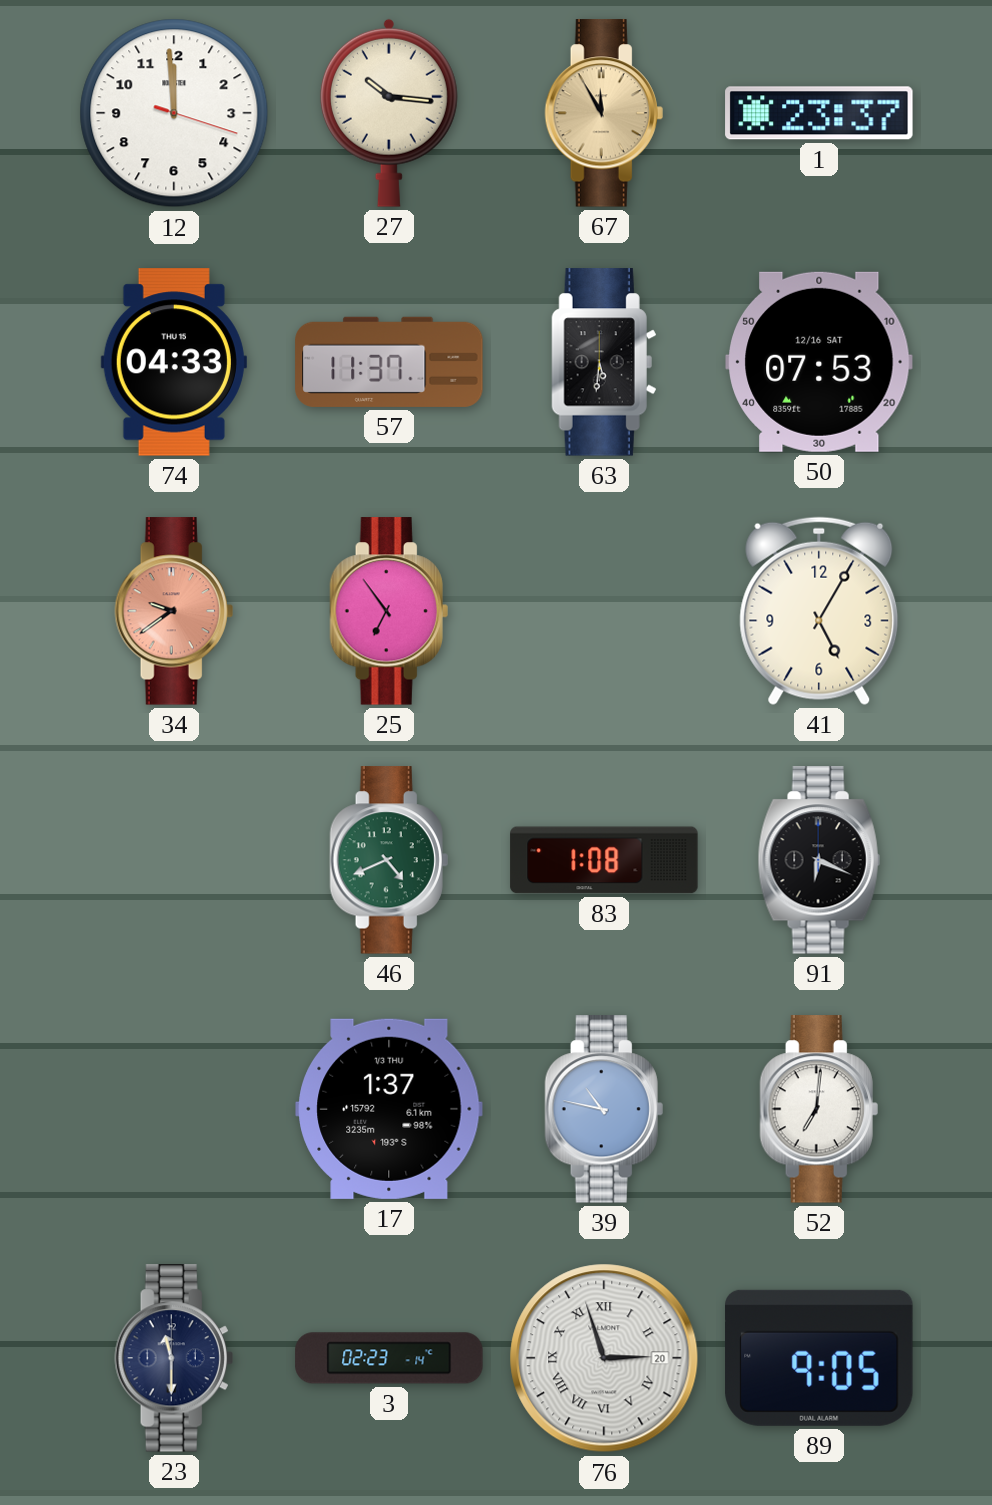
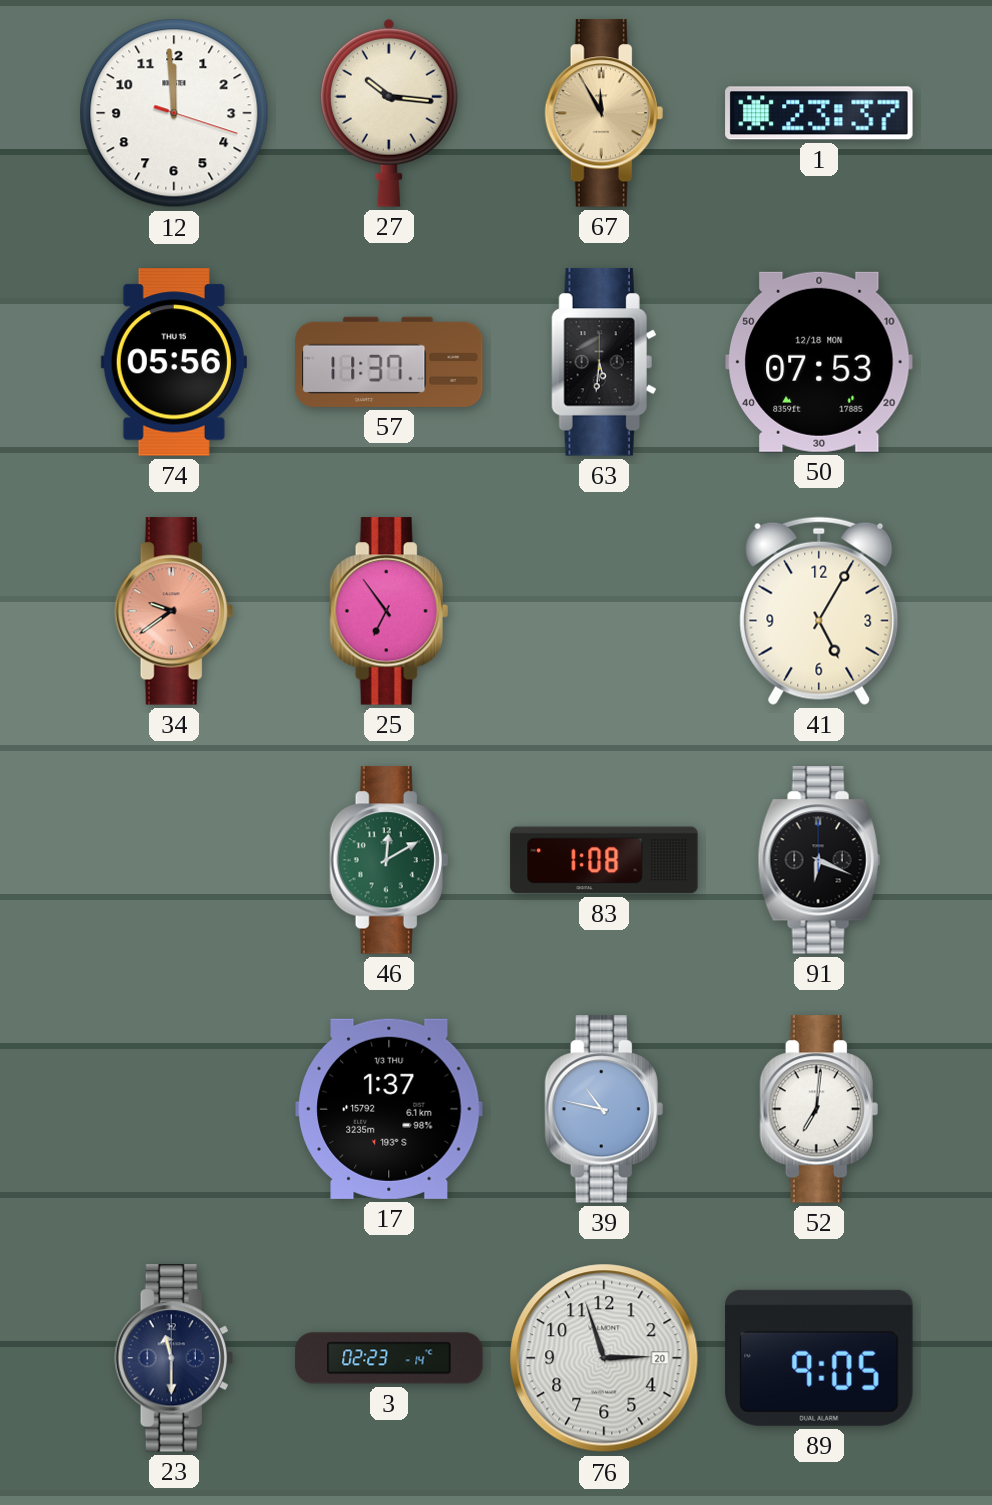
74: 04:33 -> 05:56 (174, 362)
50 date: 12/16 SAT -> 12/18 MON (820, 362)
46: 4:41 -> 12:10 (389, 860)
76 numerals: Roman -> Arabic (604, 1358)
